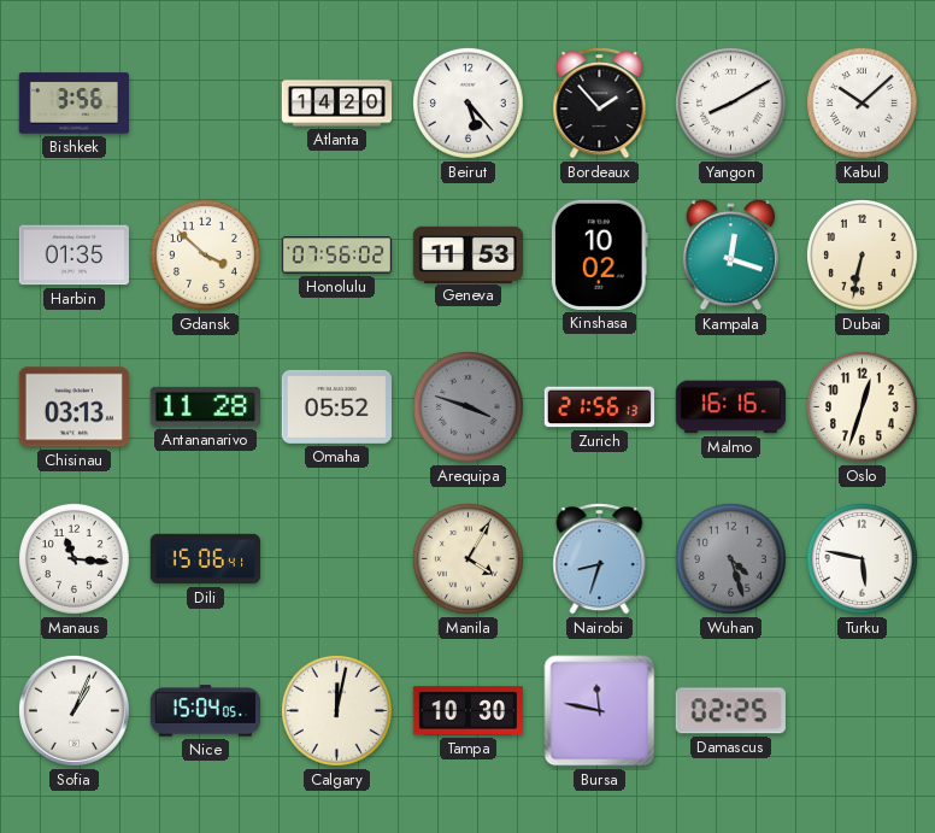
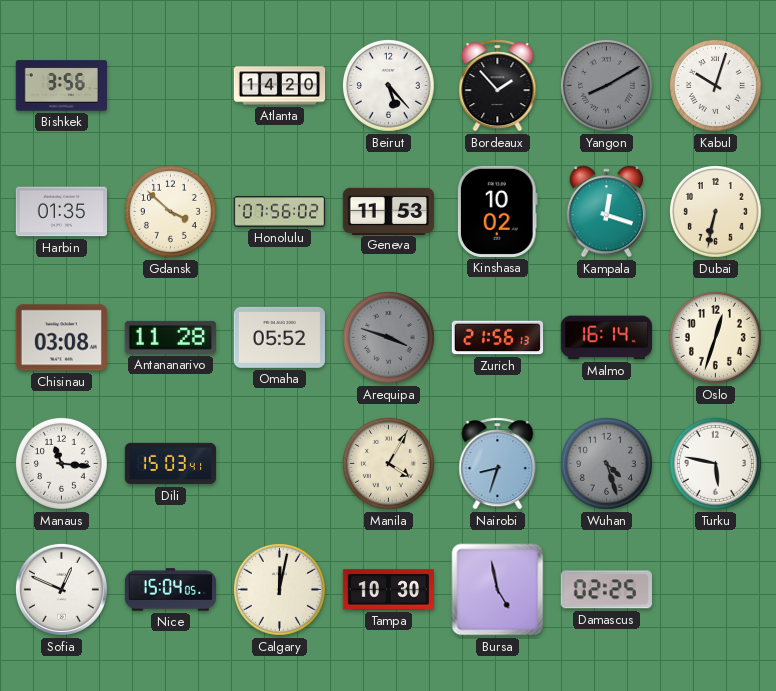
Yangon dial: white -> grey (606, 85)
Kabul: 10:08 -> 10:03 (715, 85)
Chisinau: 03:13 -> 03:08 (61, 338)
Malmo: 16:16 -> 16:14 (607, 338)
Dili: 15:06 -> 15:03 (171, 464)
Sofia: 1:04 -> 12:49 (61, 589)
Bursa: 11:47 -> 4:58 (498, 590)
